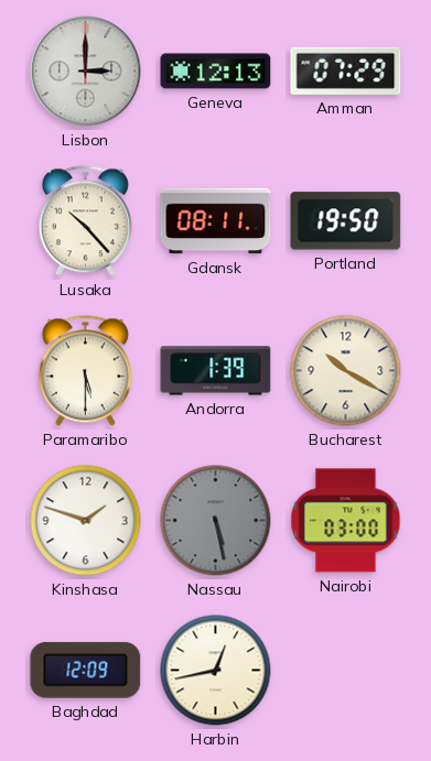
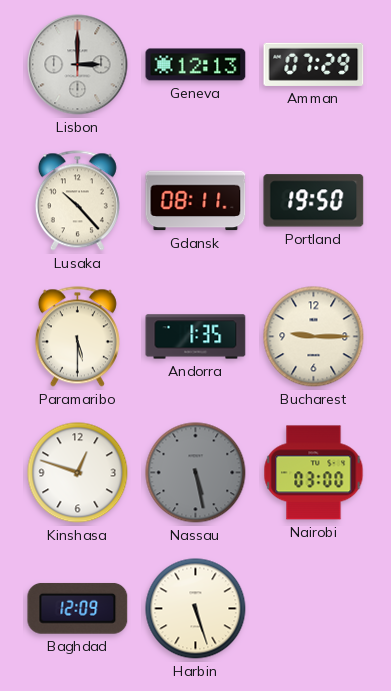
Andorra: 1:39 -> 1:35 (196, 337)
Bucharest: 10:20 -> 9:15 (314, 337)
Kinshasa: 1:48 -> 12:48 (78, 473)
Harbin: 12:43 -> 5:27 (196, 609)
